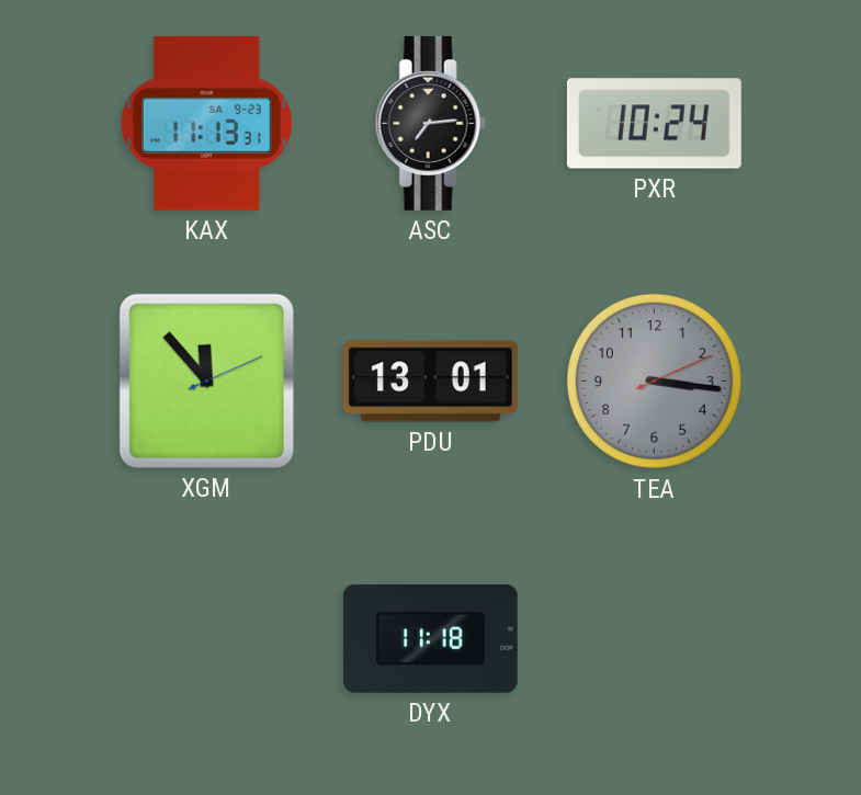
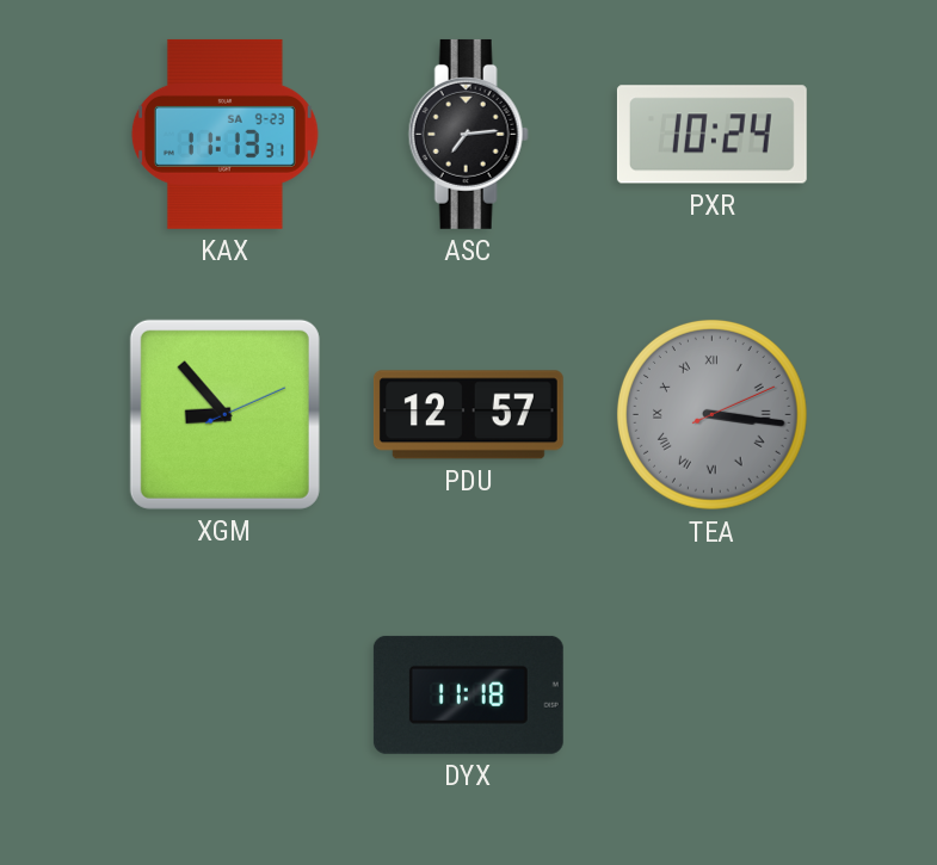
XGM: 11:53 -> 8:53 (224, 414)
PDU: 13:01 -> 12:57 (468, 415)
TEA numerals: Arabic -> Roman (713, 415)
